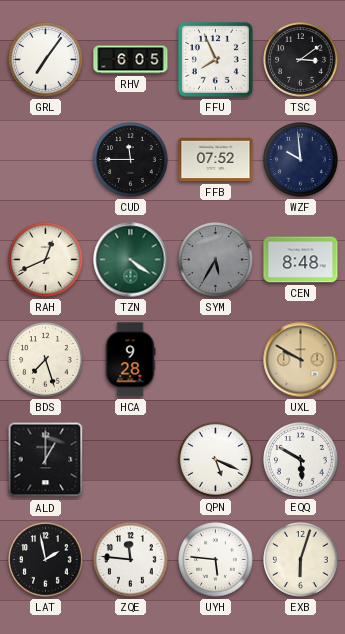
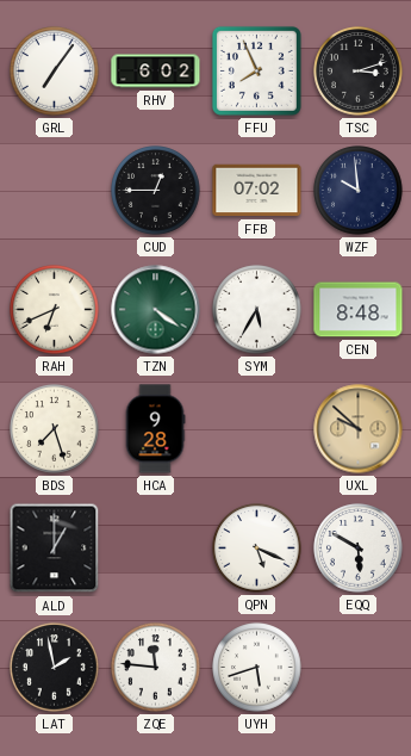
RHV: 6:05 -> 6:02 (156, 72)
TSC: 3:09 -> 3:12 (359, 72)
CUD: 11:45 -> 12:45 (156, 191)
FFB: 07:52 -> 07:02 (257, 191)
RAH: 12:41 -> 6:41 (55, 310)
SYM dial: grey -> white (257, 310)
UXL: 9:50 -> 9:52 (359, 429)
UYH: 5:46 -> 5:42 (257, 668)
EXB: 6:03 -> none (301, 560)
